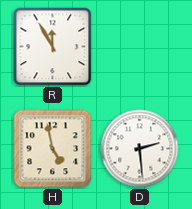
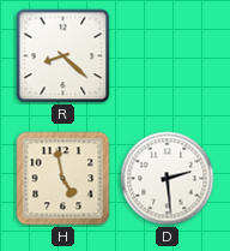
R: 11:55 -> 8:22 (63, 56)
